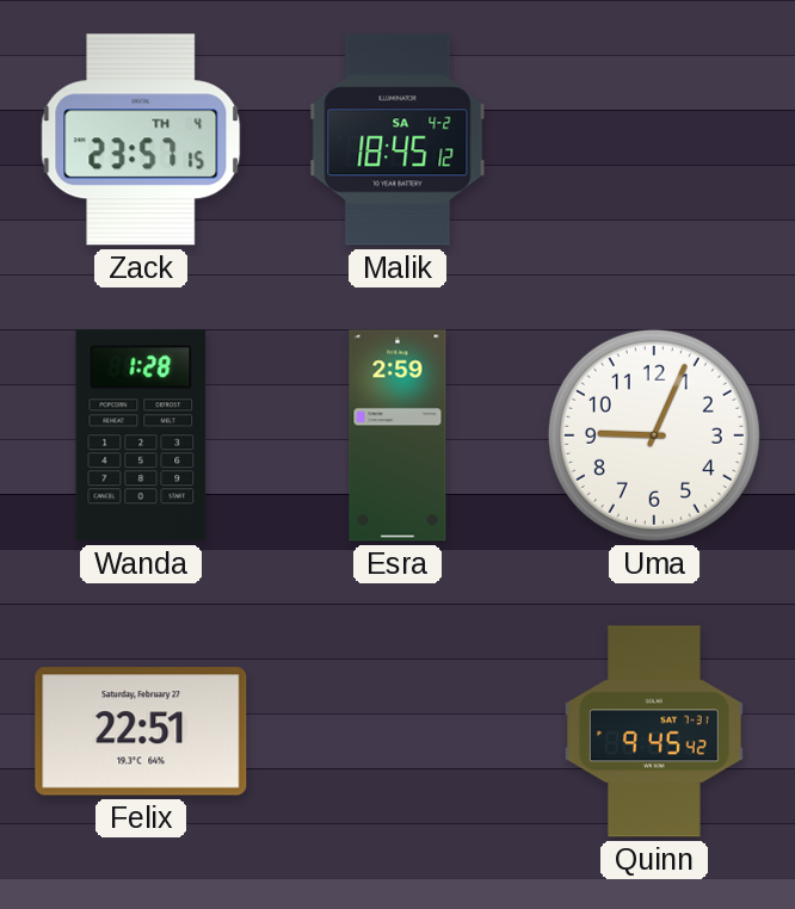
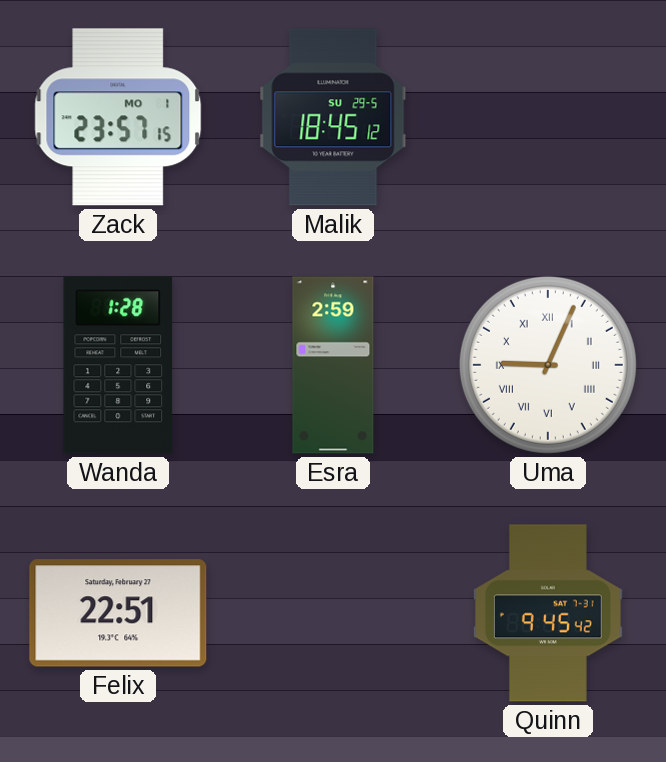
Zack date: TH 4 -> MO 1 (118, 117)
Malik date: SA 4-2 -> SU 29-5 (333, 117)
Uma numerals: Arabic -> Roman (548, 365)
